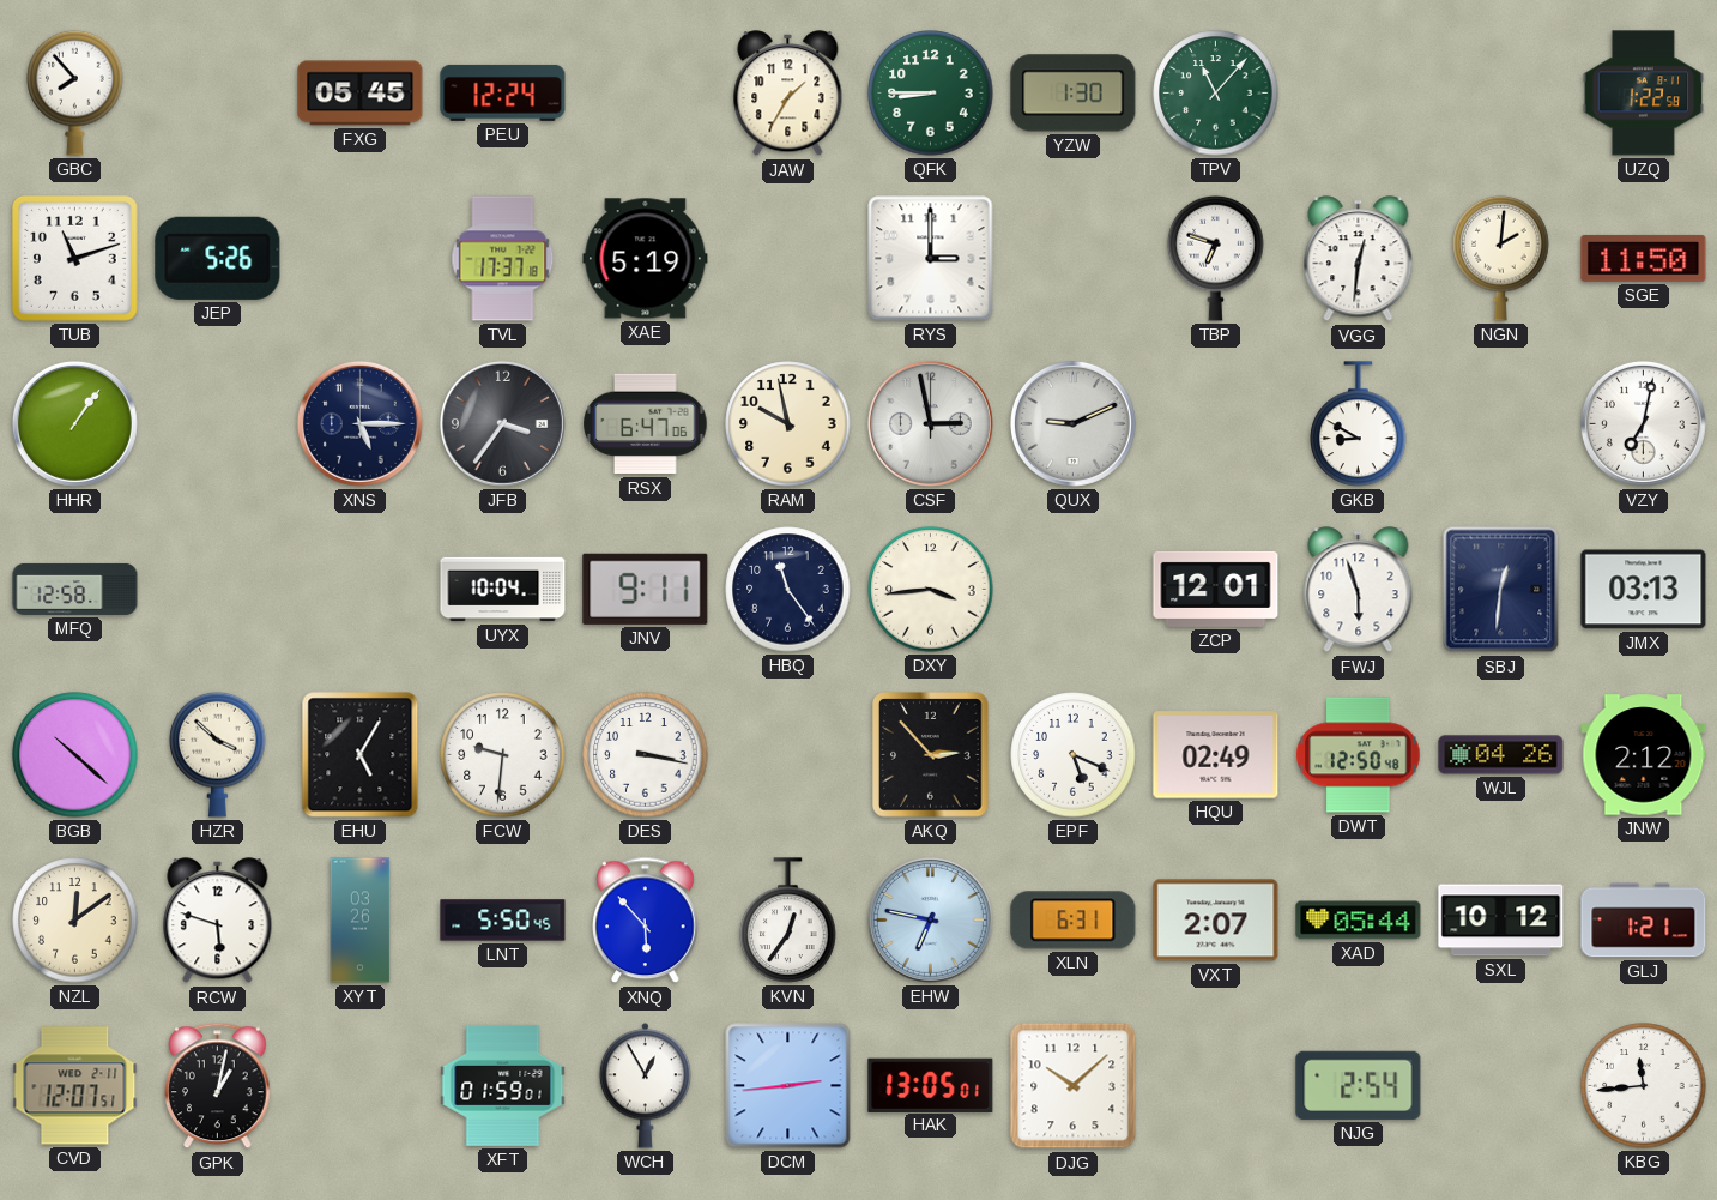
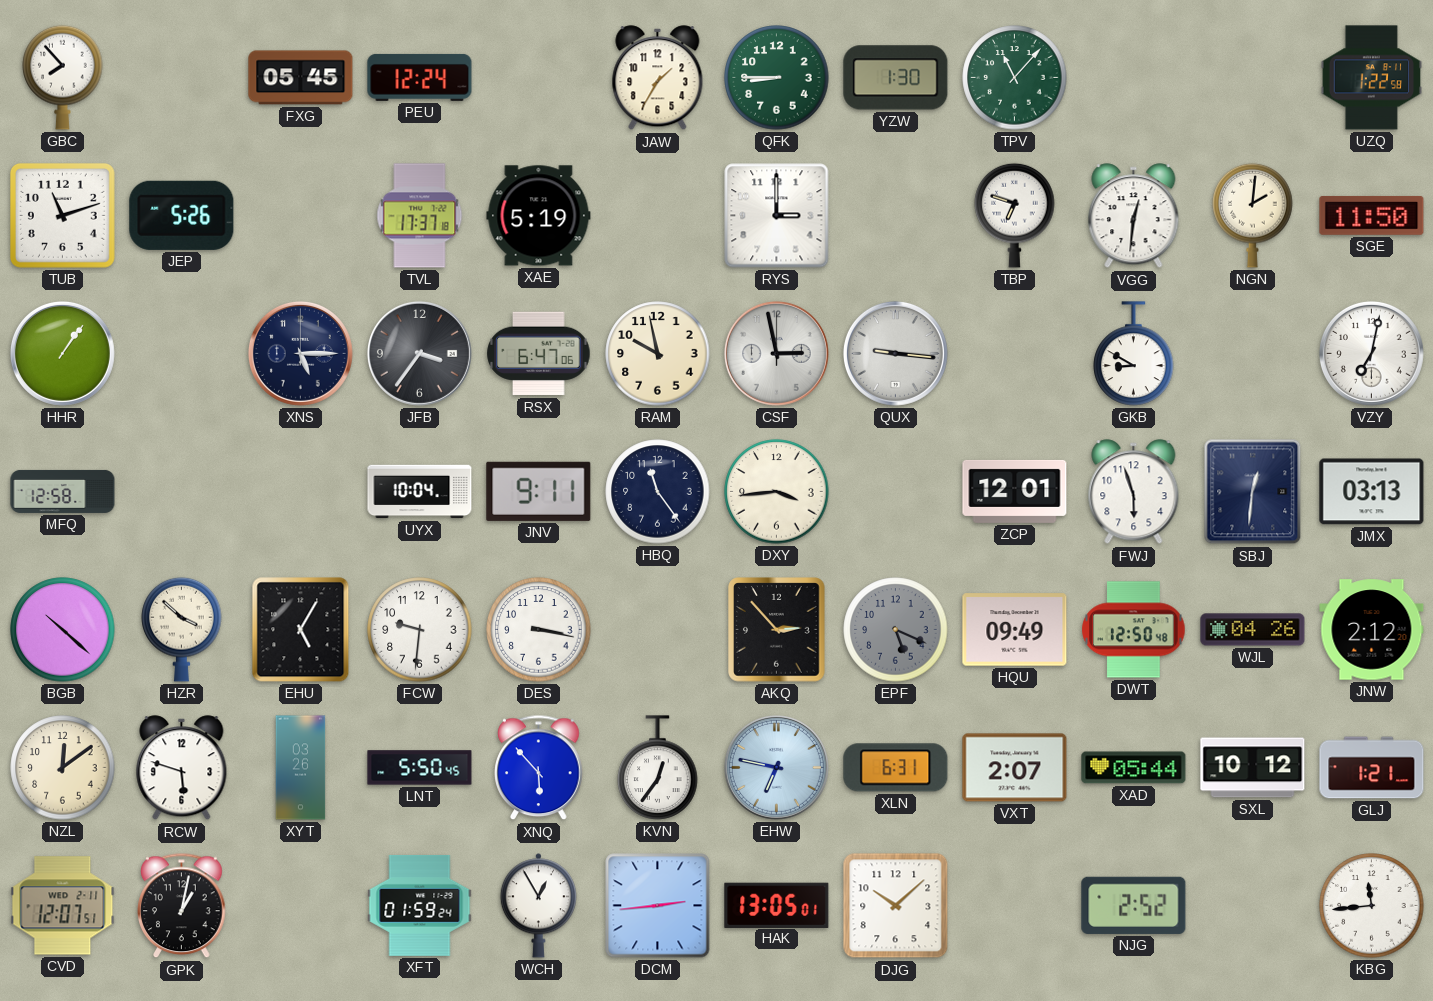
QUX: 9:11 -> 9:16 (895, 353)
EPF dial: white -> grey (896, 630)
HQU: 02:49 -> 09:49 (1015, 630)
XFT: 01:59:01 -> 01:59:24 (420, 905)
NJG: 2:54 -> 2:52 (1134, 905)
